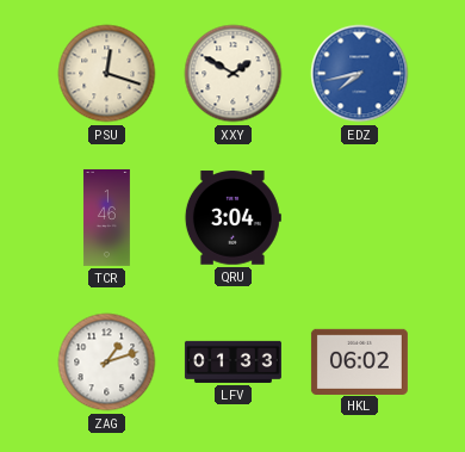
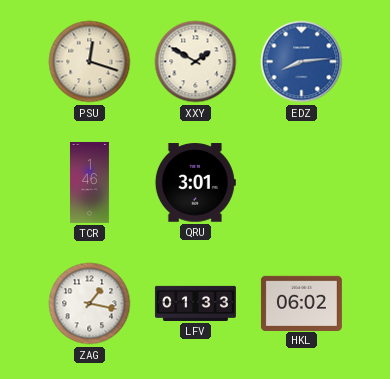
EDZ: 7:43 -> 8:14 (302, 62)
QRU: 3:04 -> 3:01 (195, 183)
ZAG: 1:12 -> 1:17 (90, 304)
